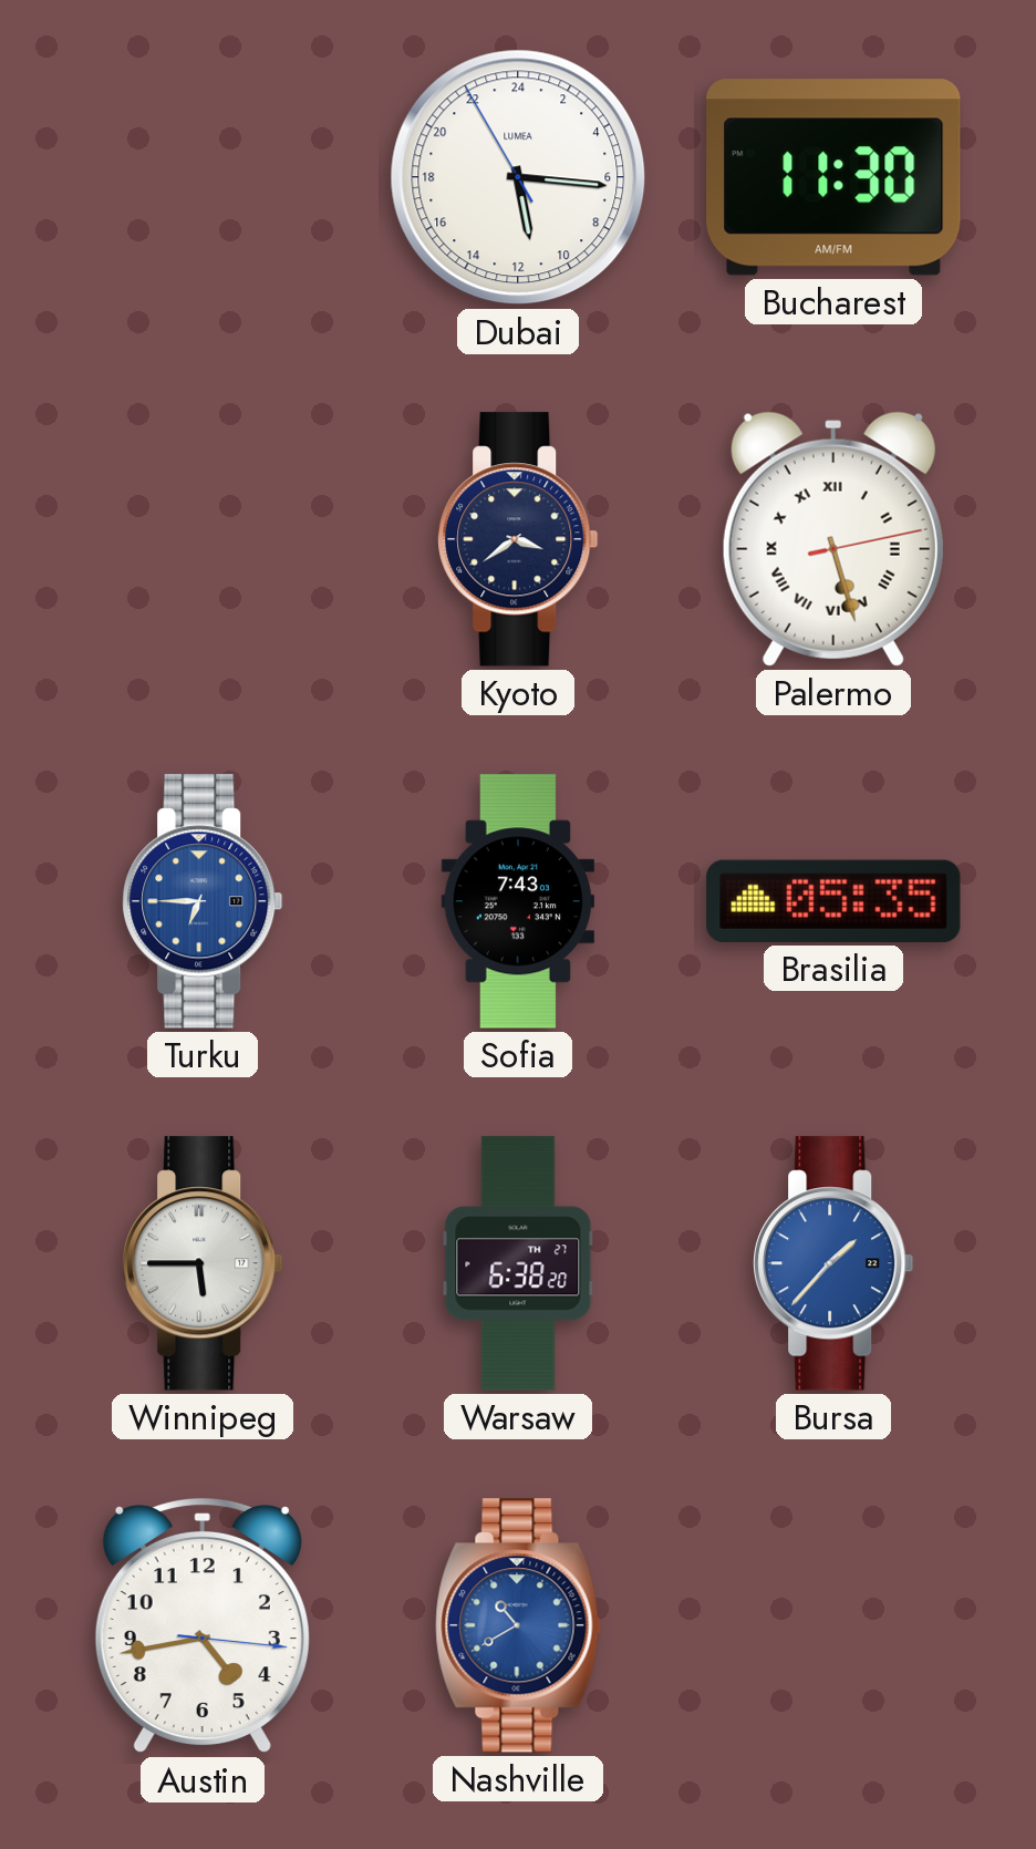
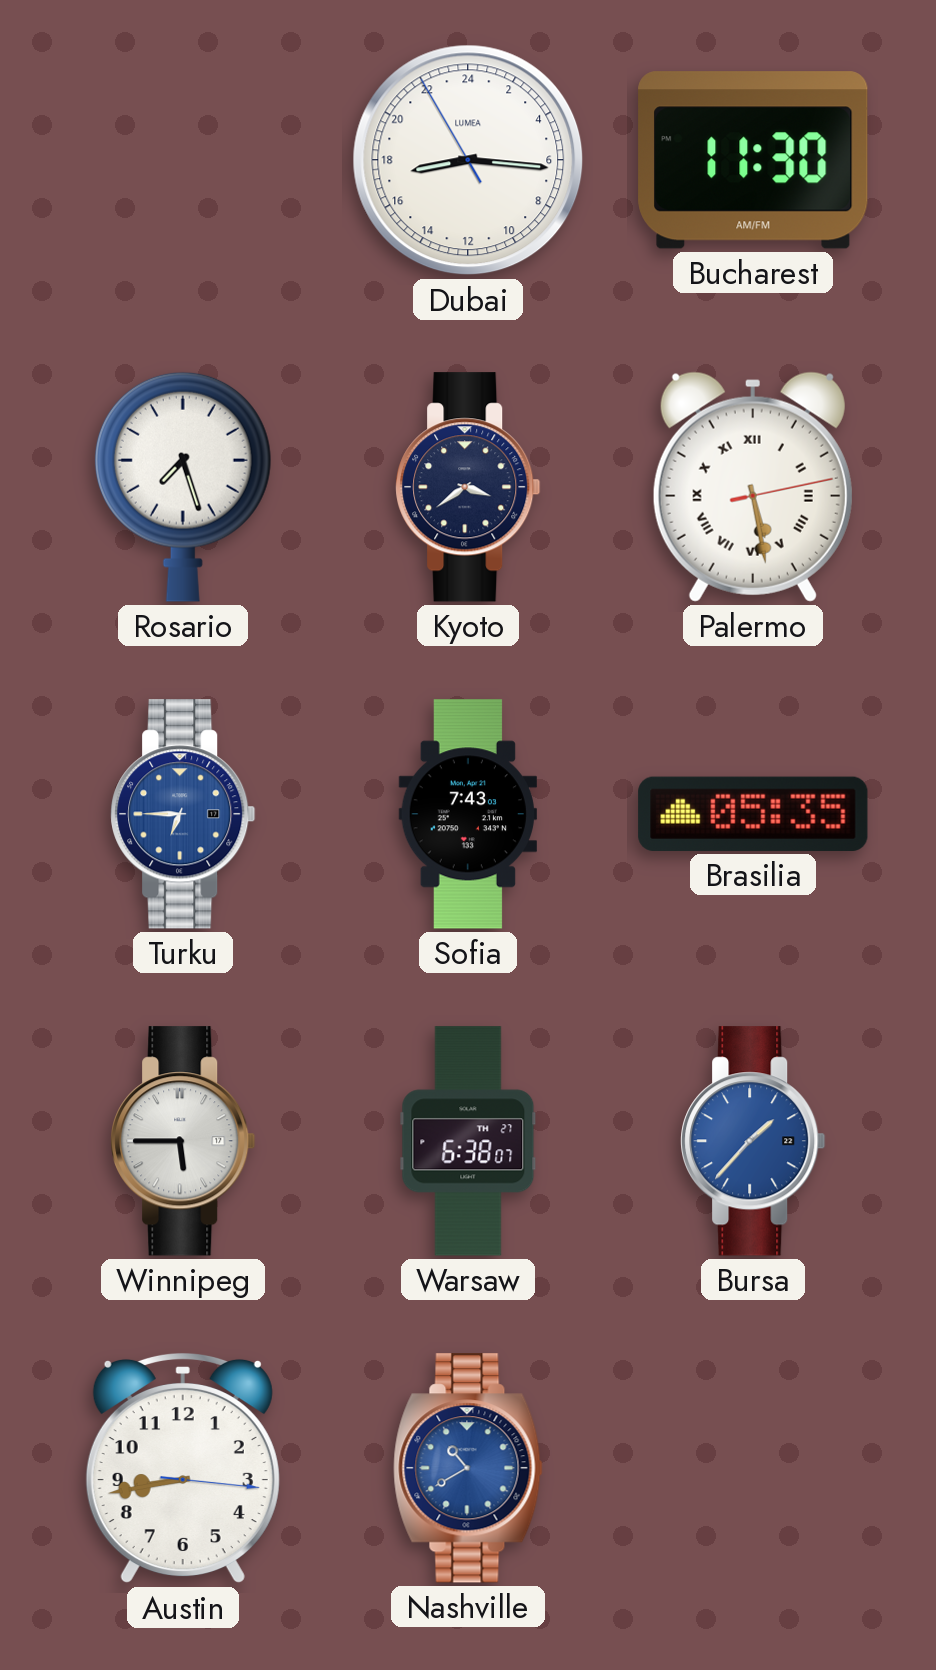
Dubai: 11:15 -> 17:15 (468, 160)
Rosario: none -> 7:27 (183, 487)
Palermo: 5:27 -> 5:28 (753, 487)
Warsaw: 6:38:20 -> 6:38:07 (468, 1141)
Austin: 4:43 -> 8:43 (183, 1468)
